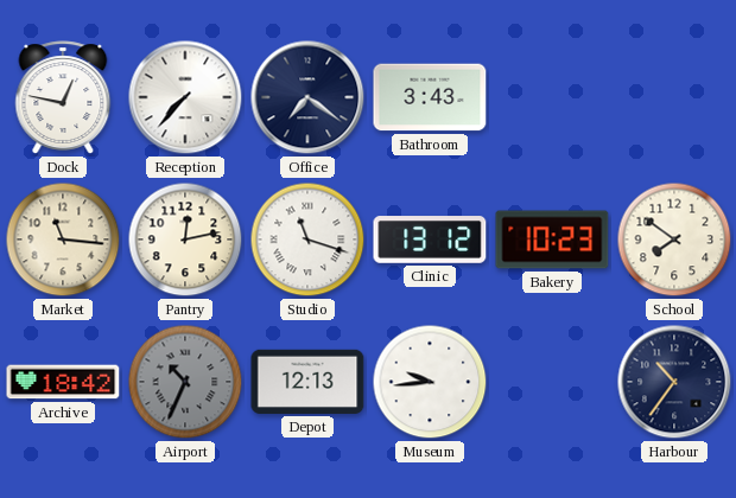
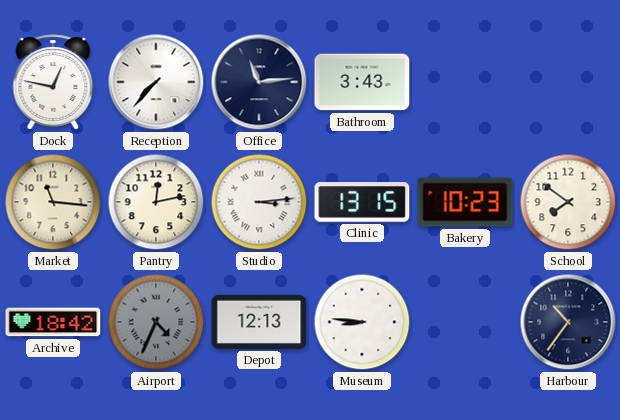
Office: 7:21 -> 11:14 (259, 82)
Studio: 11:18 -> 3:14 (259, 202)
Clinic: 13:12 -> 13:15 (362, 202)
Airport: 10:34 -> 4:34 (156, 322)
Museum: 9:44 -> 8:46 (362, 322)
